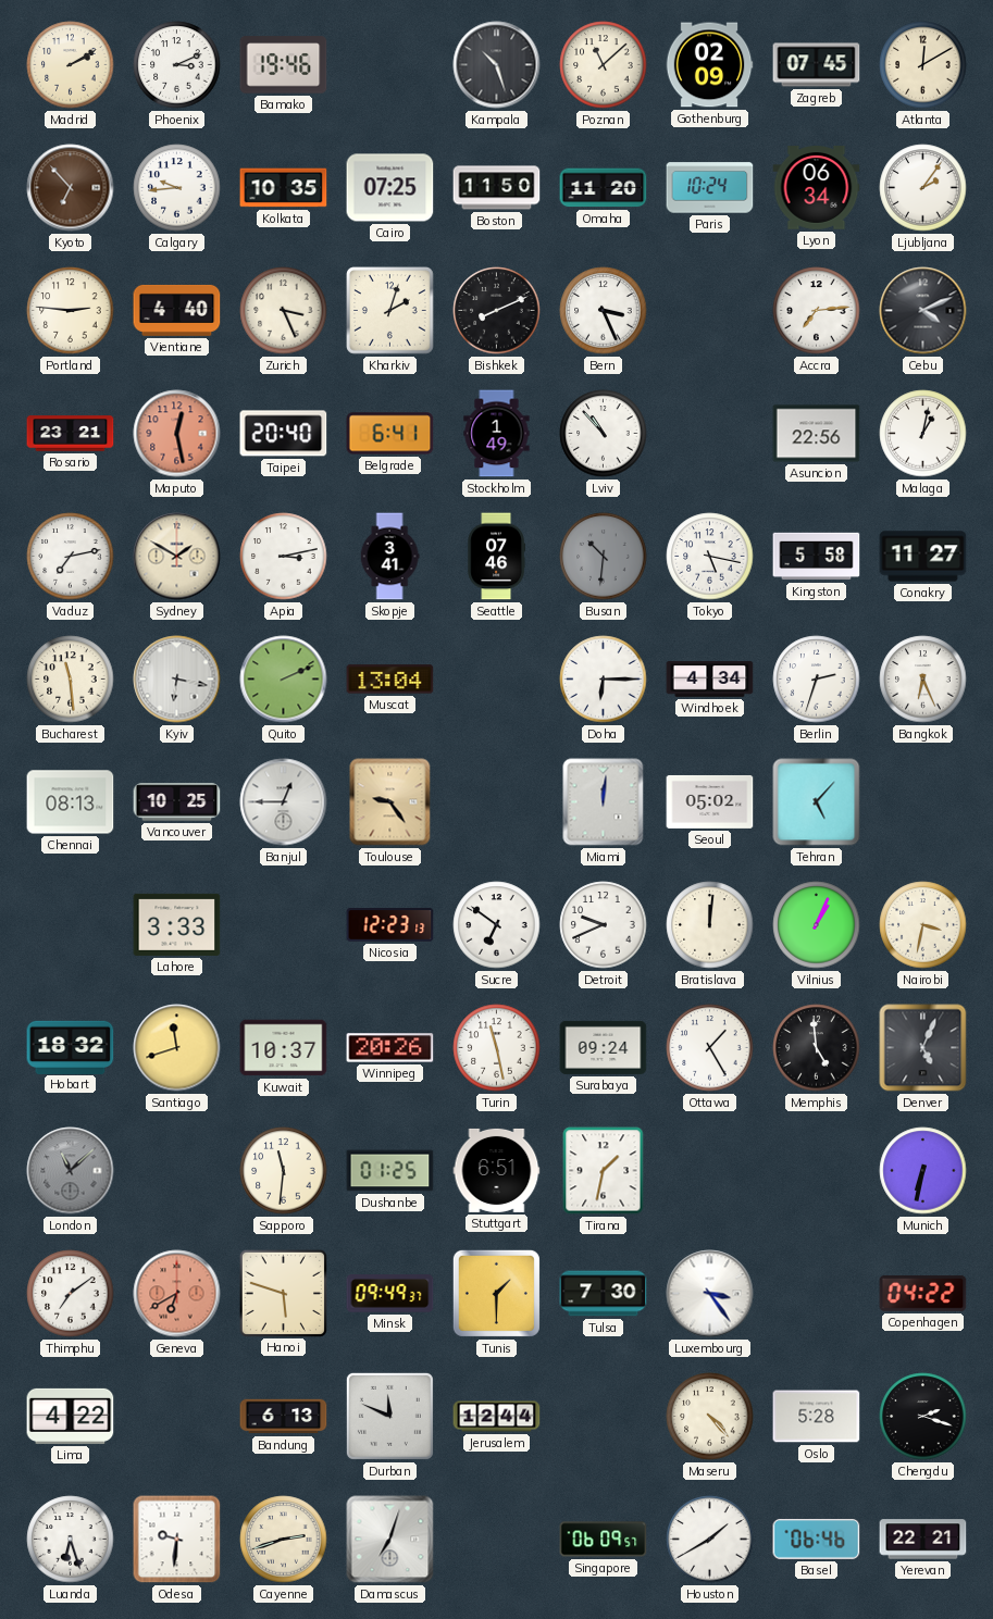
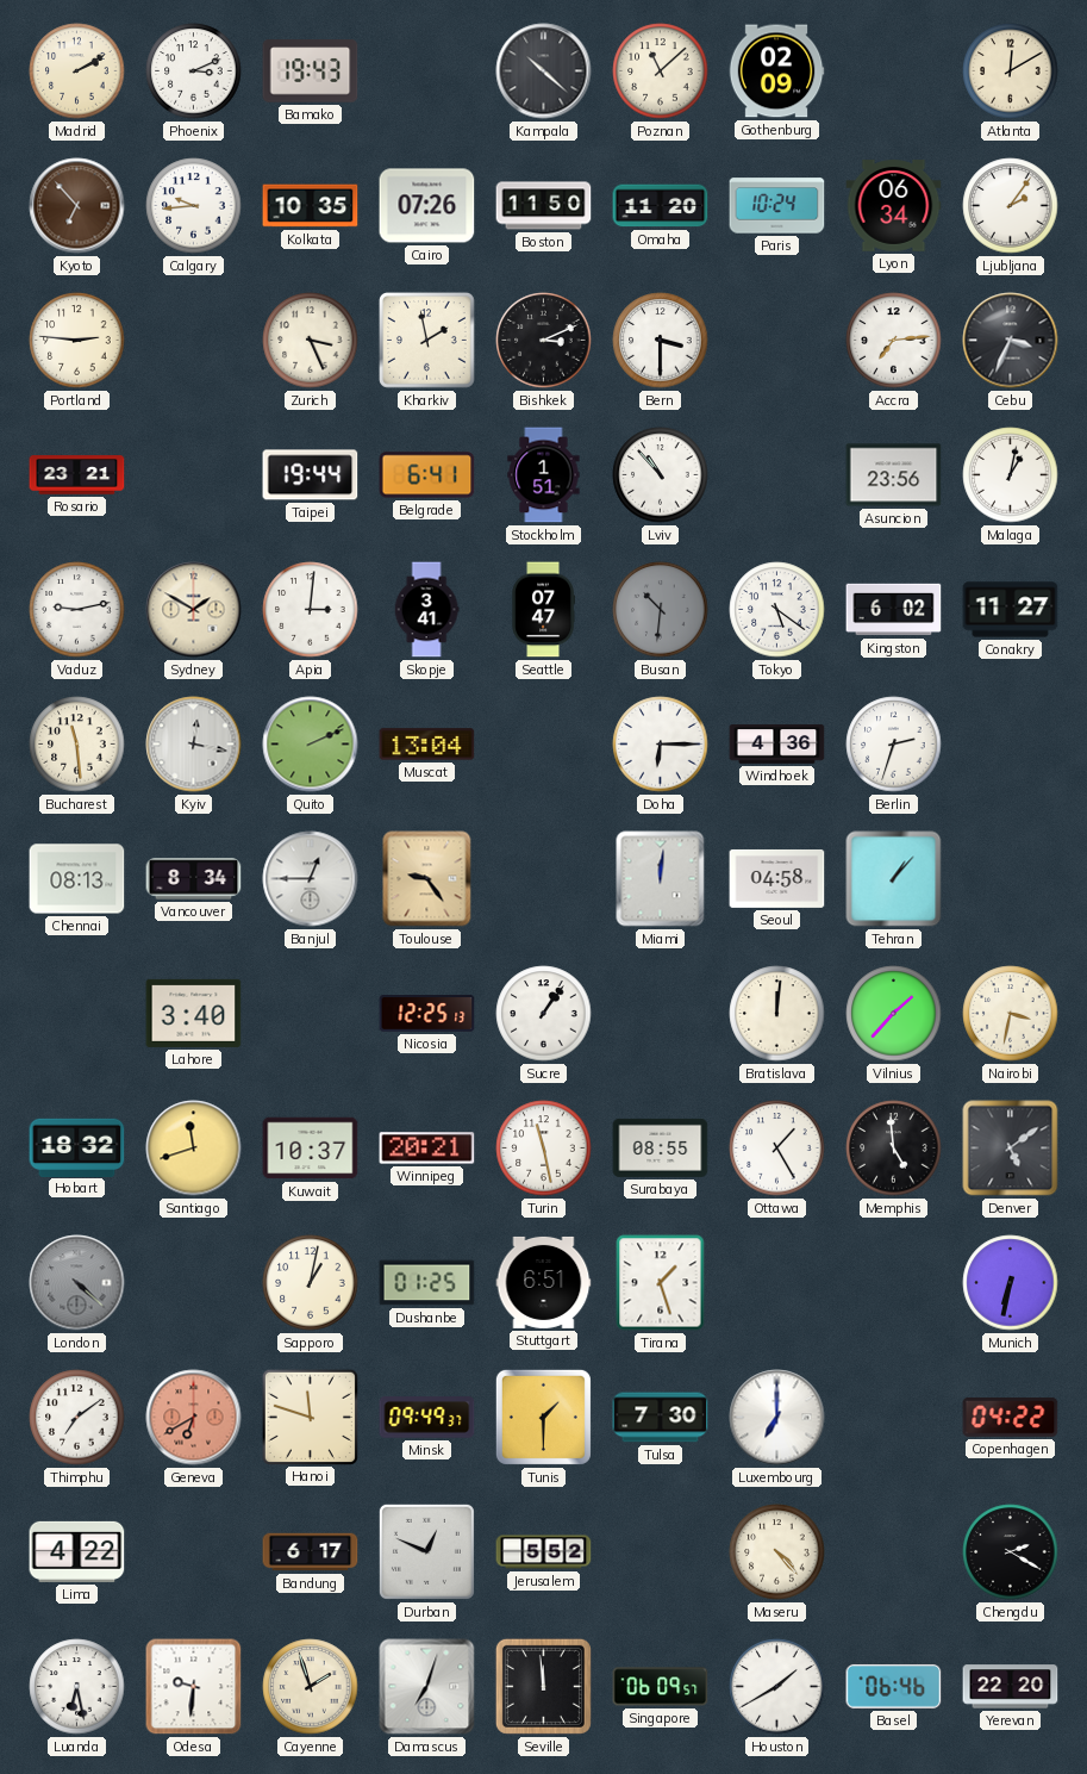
Bamako: 19:46 -> 19:43 (311, 71)
Kampala: 10:27 -> 10:22 (544, 71)
Zagreb: 07:45 -> none (817, 65)
Cairo: 07:25 -> 07:26 (427, 206)
Vientiane: 4:40 -> none (177, 310)
Kharkiv: 2:03 -> 1:58 (427, 341)
Bishkek: 8:11 -> 3:11 (544, 341)
Bern: 3:26 -> 3:30 (661, 341)
Cebu: 4:11 -> 3:34 (1011, 341)
Maputo: 12:28 -> none (177, 434)
Taipei: 20:40 -> 19:44 (311, 475)
Stockholm: 1:49 -> 1:51 (544, 475)
Asuncion: 22:56 -> 23:56 (894, 475)
Vaduz: 7:13 -> 9:13 (77, 610)
Apia: 3:13 -> 3:01 (311, 610)
Seattle: 07:46 -> 07:47 (543, 610)
Tokyo: 5:17 -> 5:21 (777, 610)
Kingston: 5:58 -> 6:02 (894, 610)
Kyiv: 6:17 -> 12:17 (194, 745)
Windhoek: 4:34 -> 4:36 (777, 745)
Bangkok: 6:26 -> none (923, 680)
Vancouver: 10:25 -> 8:34 (194, 879)
Seoul: 05:02 -> 04:58 (777, 878)
Tehran: 5:07 -> 1:07 (894, 879)
Lahore: 3:33 -> 3:40 (194, 1013)
Nicosia: 12:23 -> 12:25 (427, 1014)
Sucre: 6:51 -> 1:06 (544, 1014)
Detroit: 9:41 -> none (604, 925)
Vilnius: 1:04 -> 1:37 (894, 1014)
Winnipeg: 20:26 -> 20:21 (427, 1149)
Surabaya: 09:24 -> 08:55 (661, 1147)
Denver: 5:04 -> 5:09 (1011, 1149)
London: 11:08 -> 4:22 (77, 1283)
Sapporo: 11:31 -> 1:02 (311, 1283)
Tirana: 1:32 -> 1:27 (661, 1283)
Hanoi: 5:48 -> 11:48 (310, 1417)
Luxembourg: 3:24 -> 7:00 (777, 1418)
Bandung: 6:13 -> 6:17 (311, 1552)
Durban: 11:49 -> 12:49 (426, 1551)
Jerusalem: 12:44 -> 5:52 (544, 1552)
Oslo: 5:28 -> none (817, 1417)
Chengdu: 2:18 -> 2:20 (1011, 1552)
Luanda: 6:27 -> 6:28 (77, 1687)
Cayenne: 2:42 -> 1:57 (311, 1687)
Seville: none -> 11:59 (543, 1686)
Yerevan: 22:21 -> 22:20 (1011, 1687)
